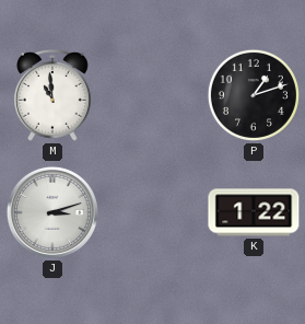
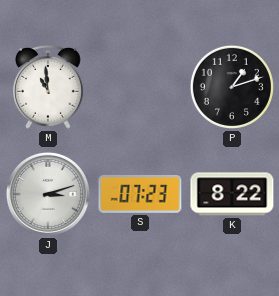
S: none -> 07:23 (140, 194)
K: 1:22 -> 8:22 (232, 194)
